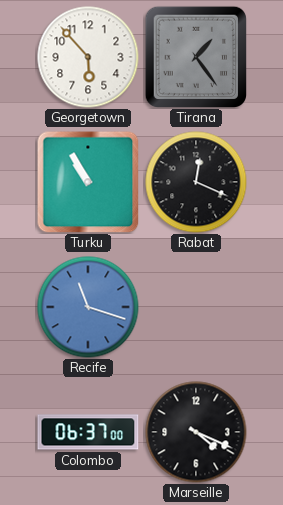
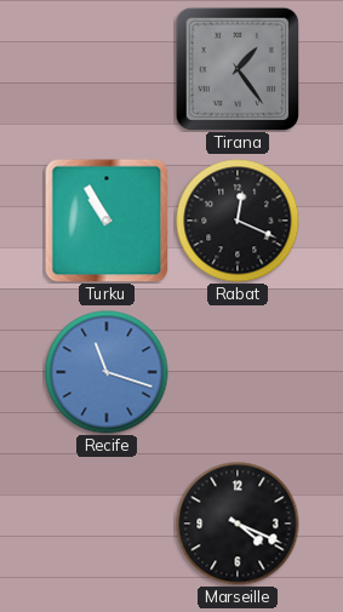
Georgetown: 5:53 -> none (88, 57)
Colombo: 06:37 -> none (88, 432)
